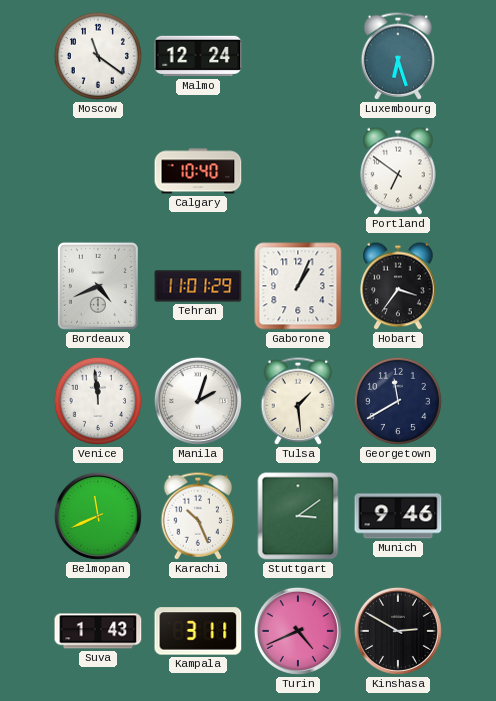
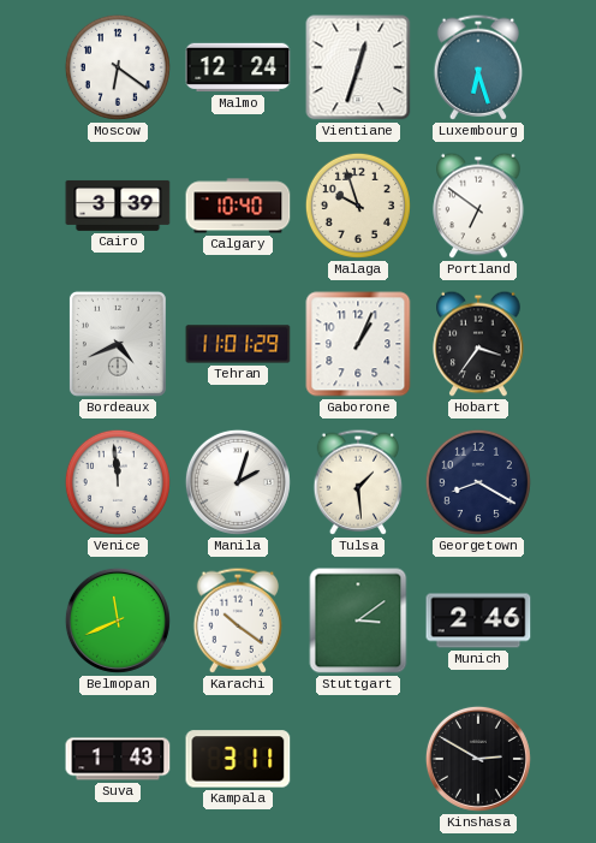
Moscow: 11:21 -> 6:21 (118, 67)
Vientiane: none -> 12:33 (358, 67)
Cairo: none -> 3:39 (118, 206)
Malaga: none -> 9:57 (358, 206)
Georgetown: 11:40 -> 8:20 (478, 482)
Karachi: 10:26 -> 10:21 (238, 621)
Munich: 9:46 -> 2:46 (478, 621)
Turin: 4:41 -> none (298, 631)
